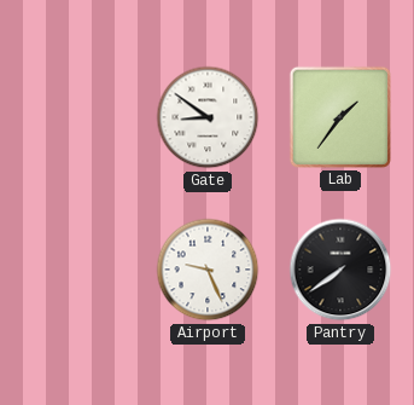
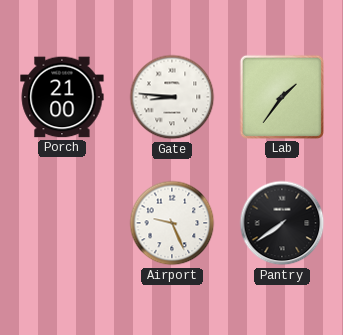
Porch: none -> 21:00 (62, 97)
Gate: 8:51 -> 8:46 (172, 97)
